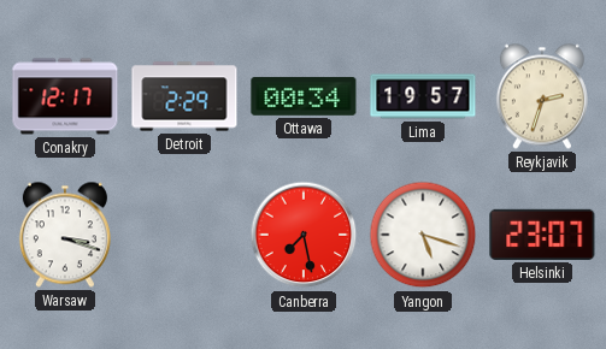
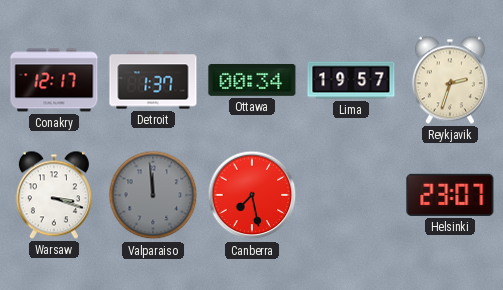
Detroit: 2:29 -> 1:37 (153, 80)
Valparaiso: none -> 11:59 (153, 195)
Yangon: 5:18 -> none (423, 235)
